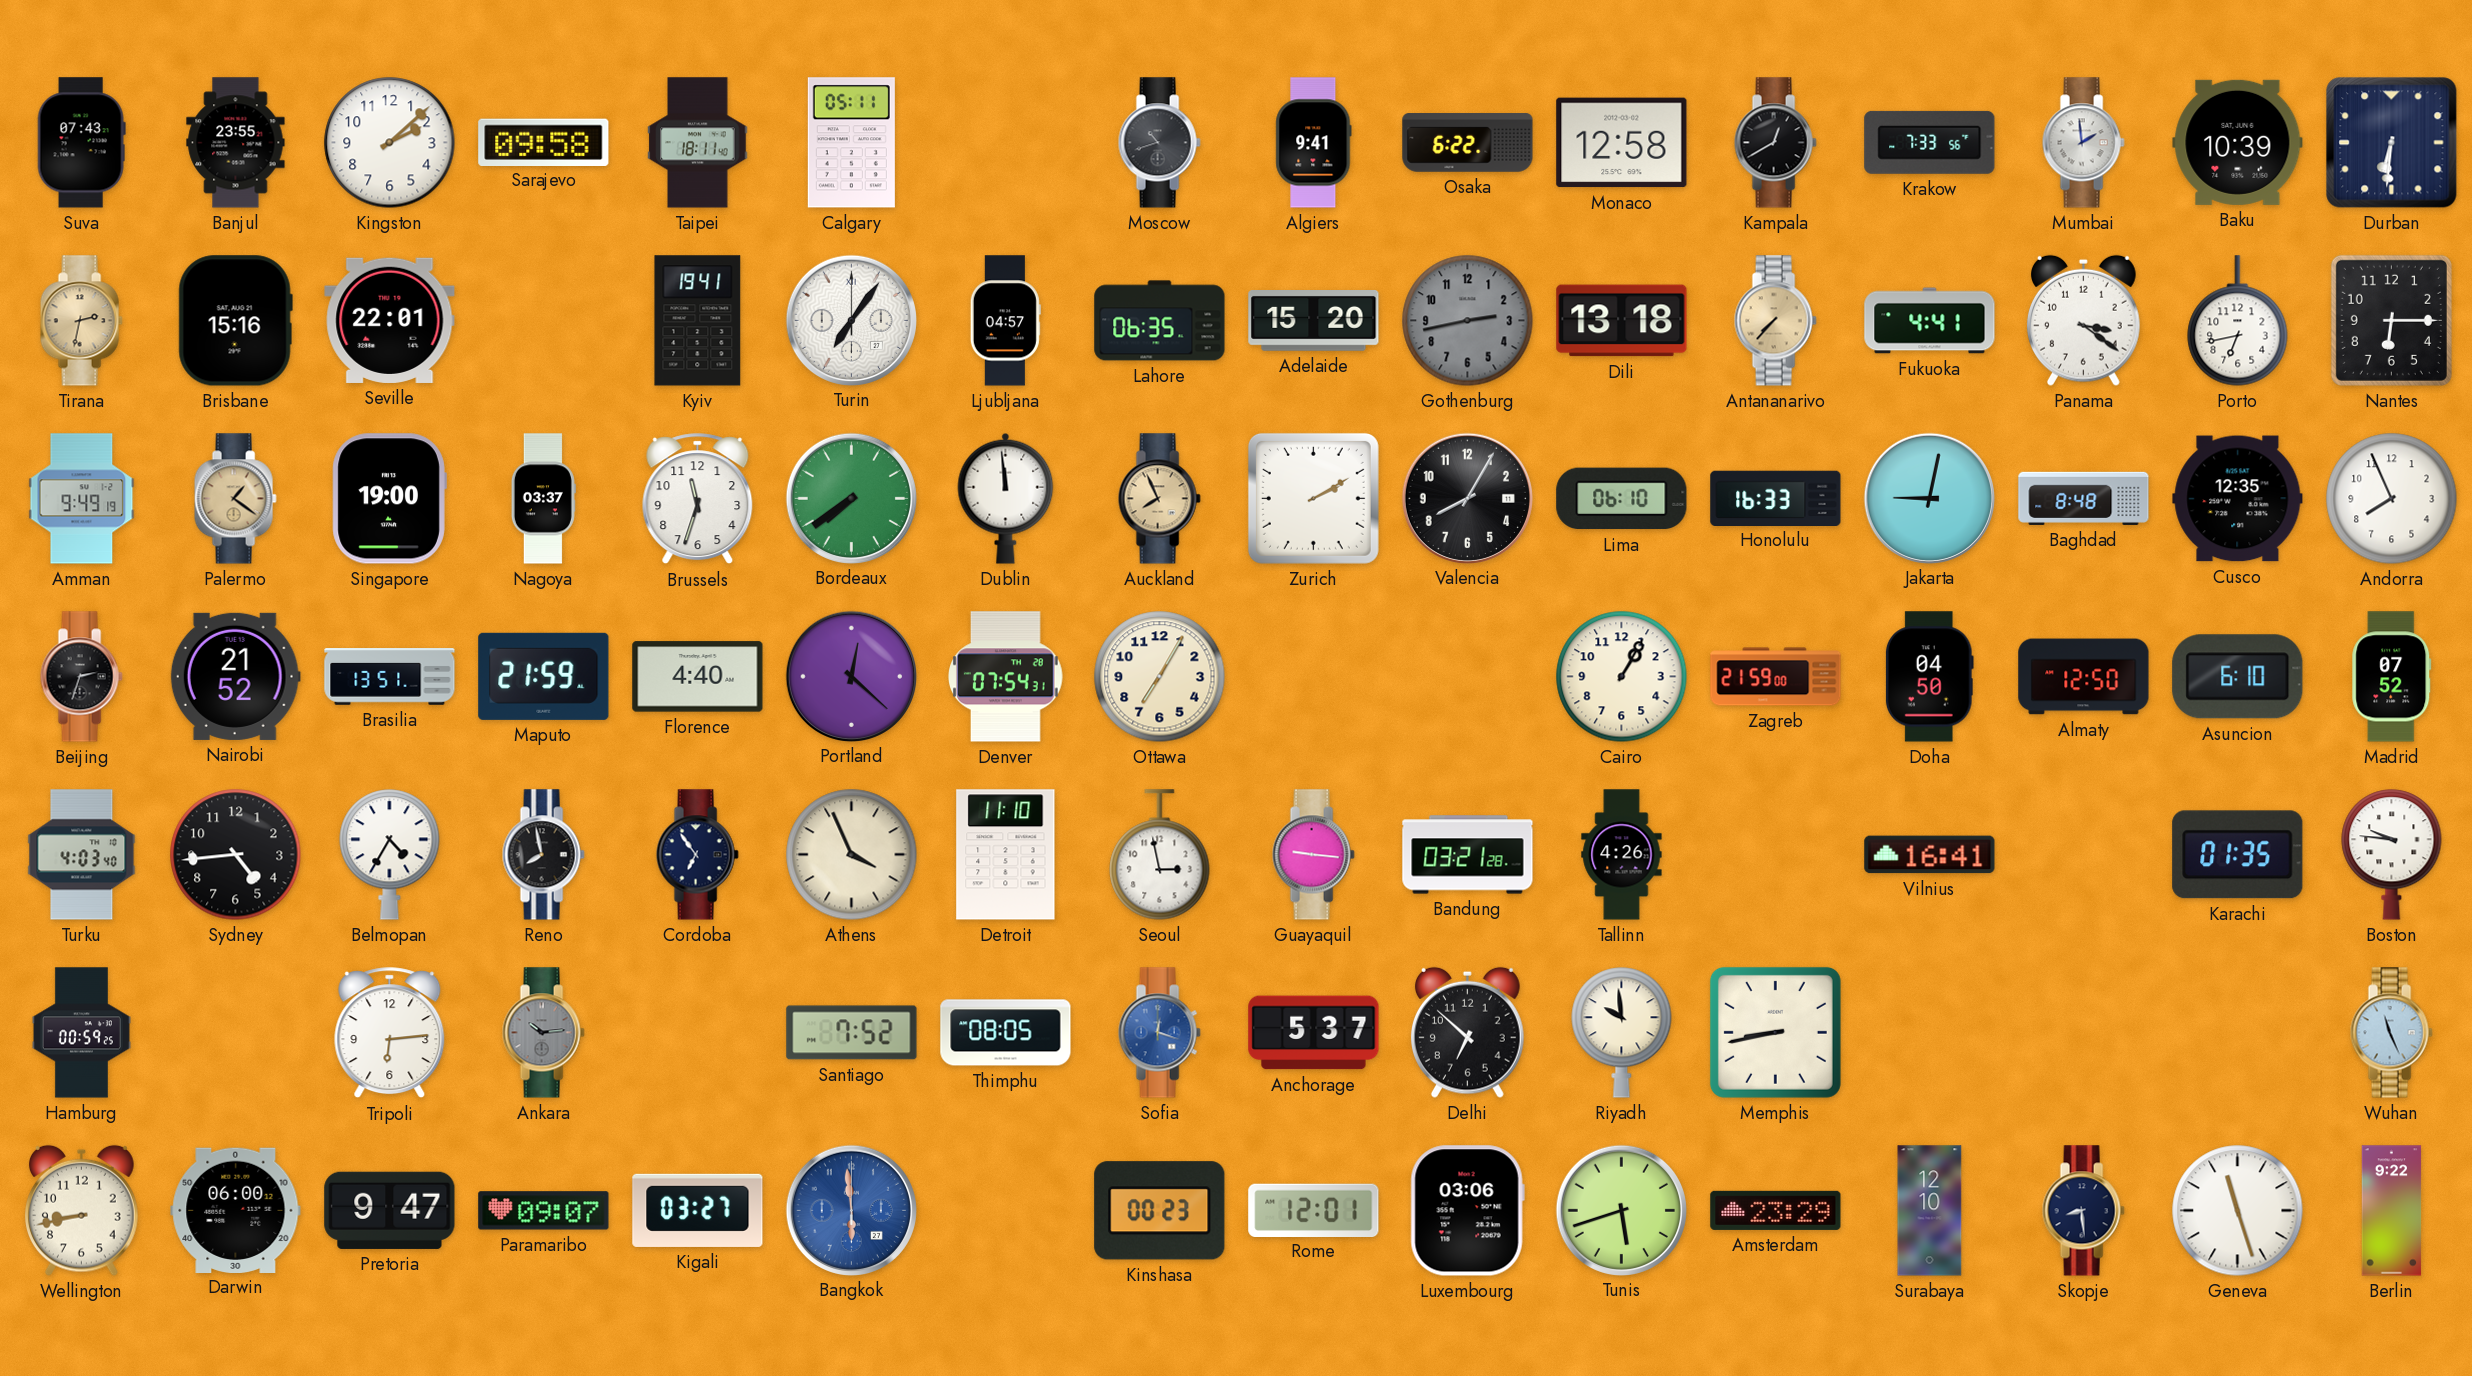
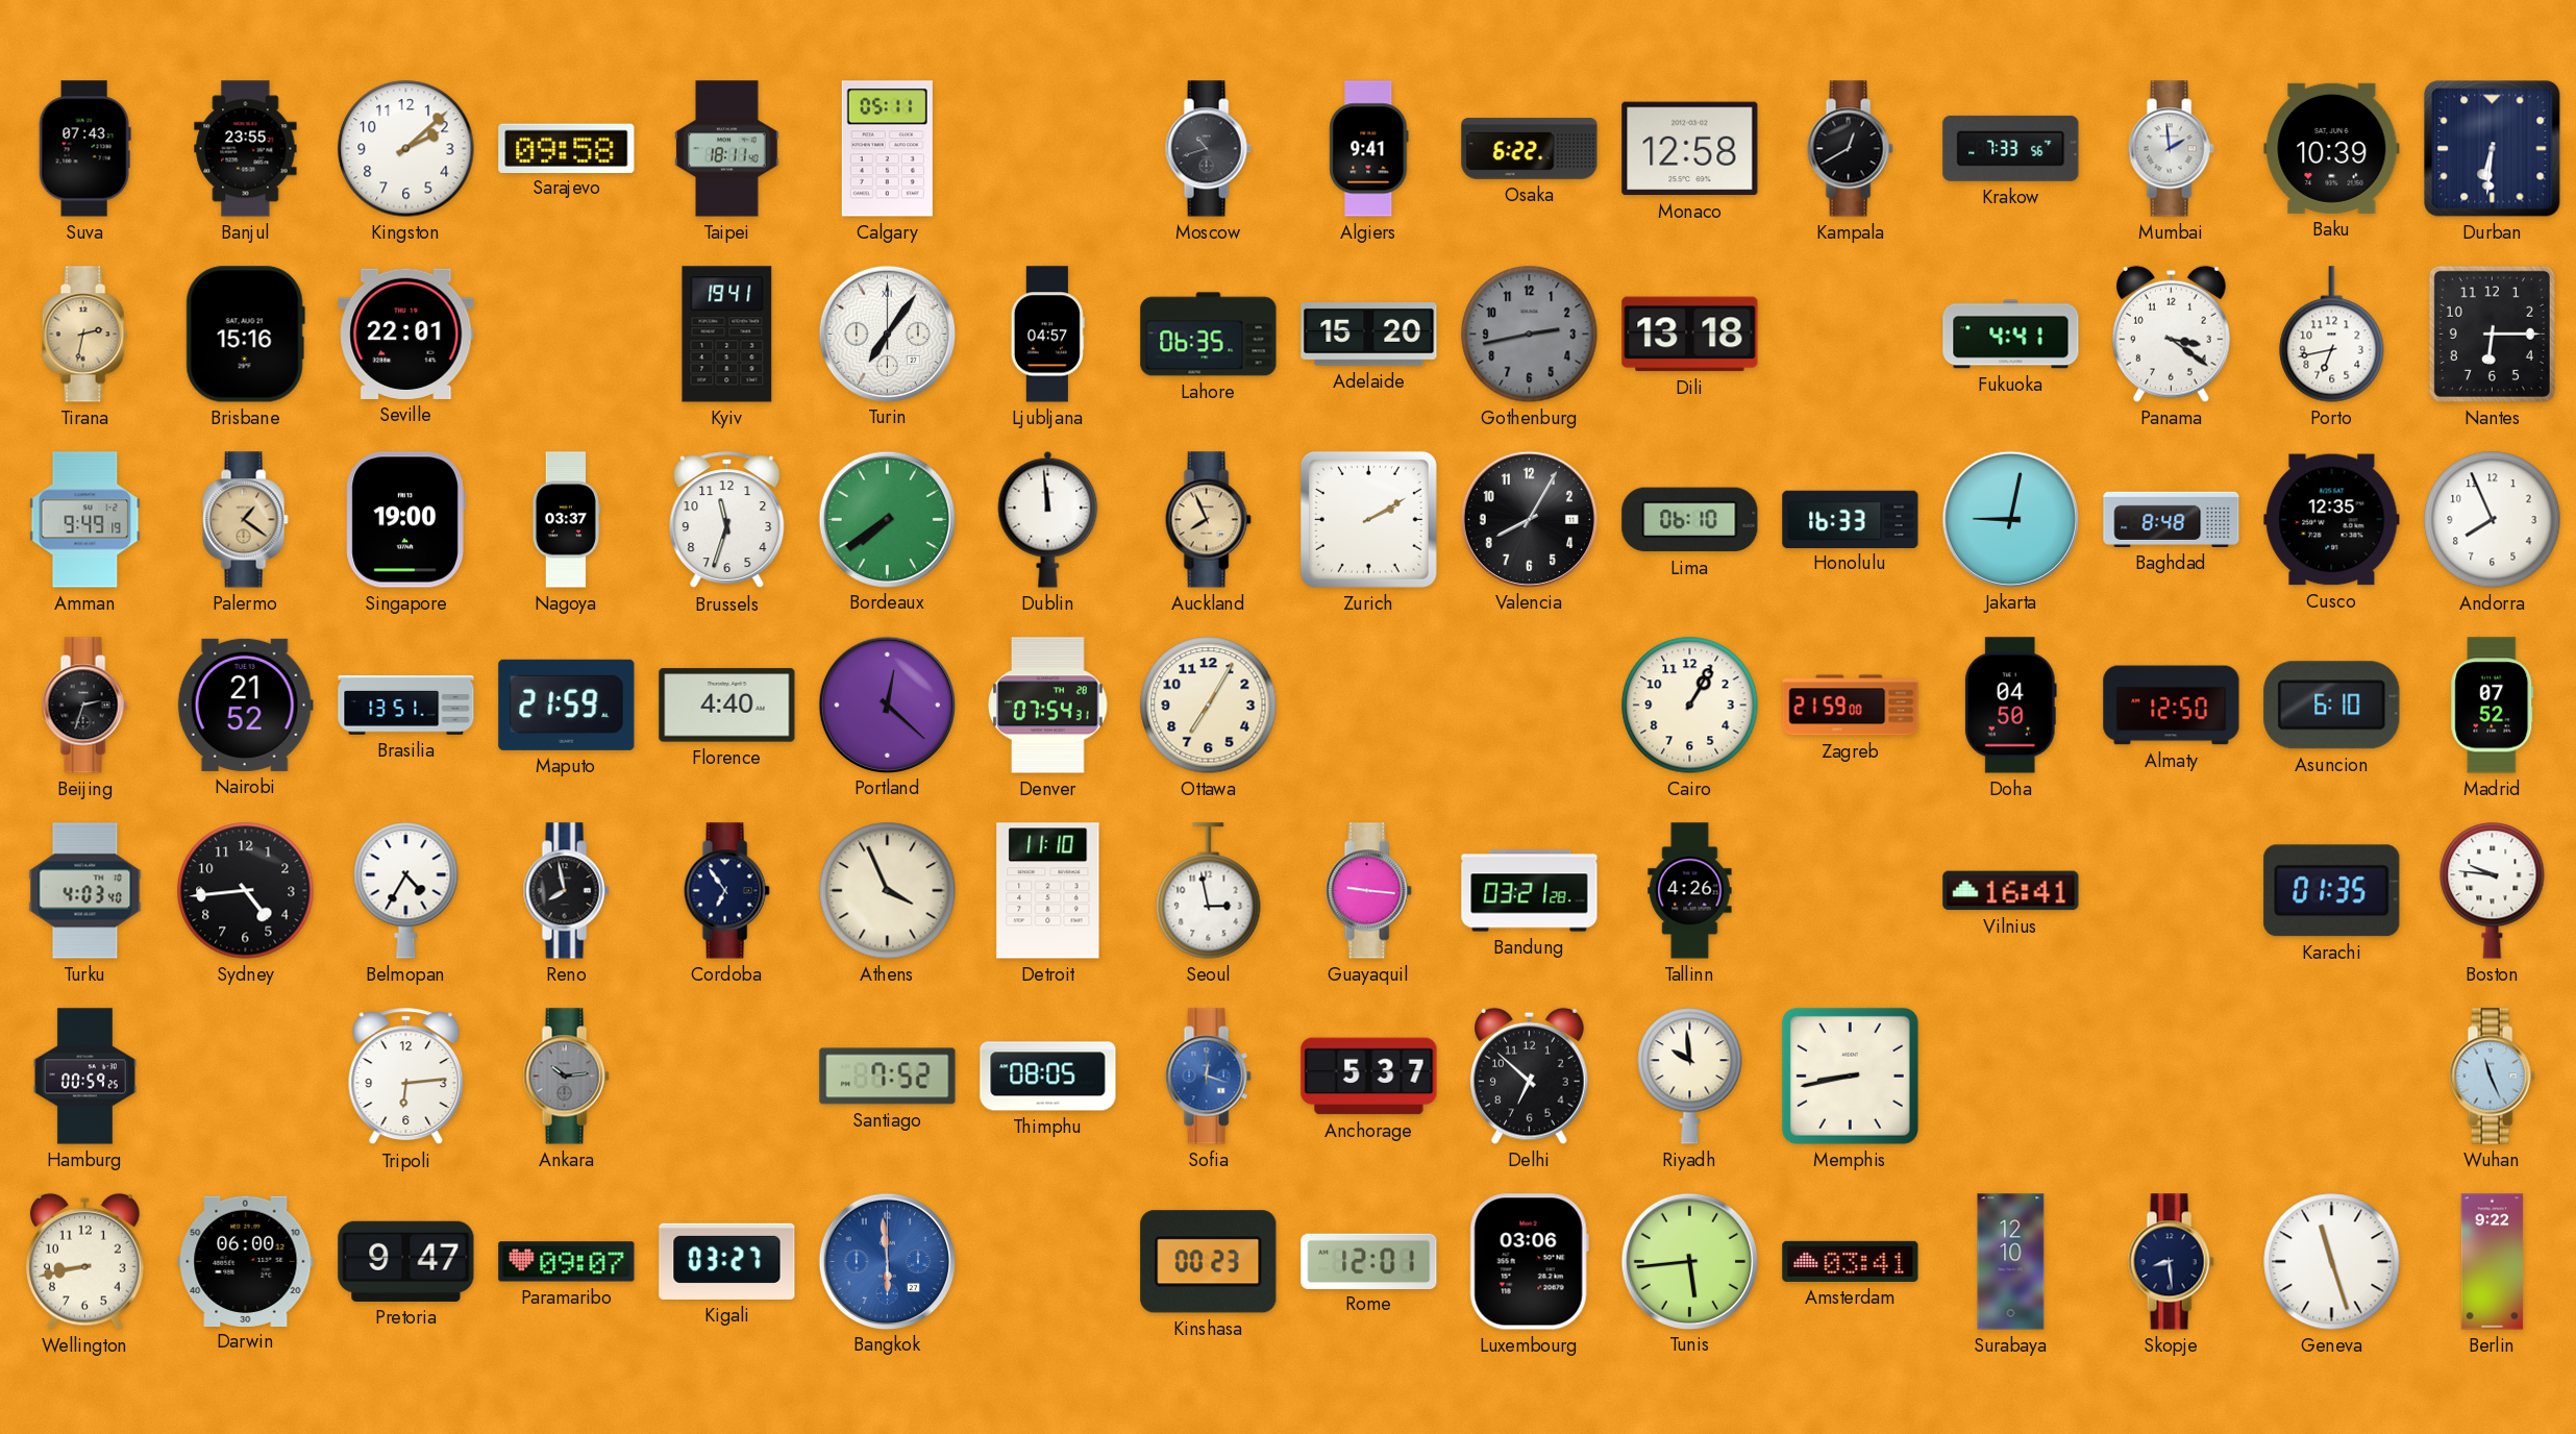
Antananarivo: 7:37 -> none (1775, 321)
Tunis: 5:42 -> 5:44 (1689, 1261)
Amsterdam: 23:29 -> 03:41 (1851, 1261)
